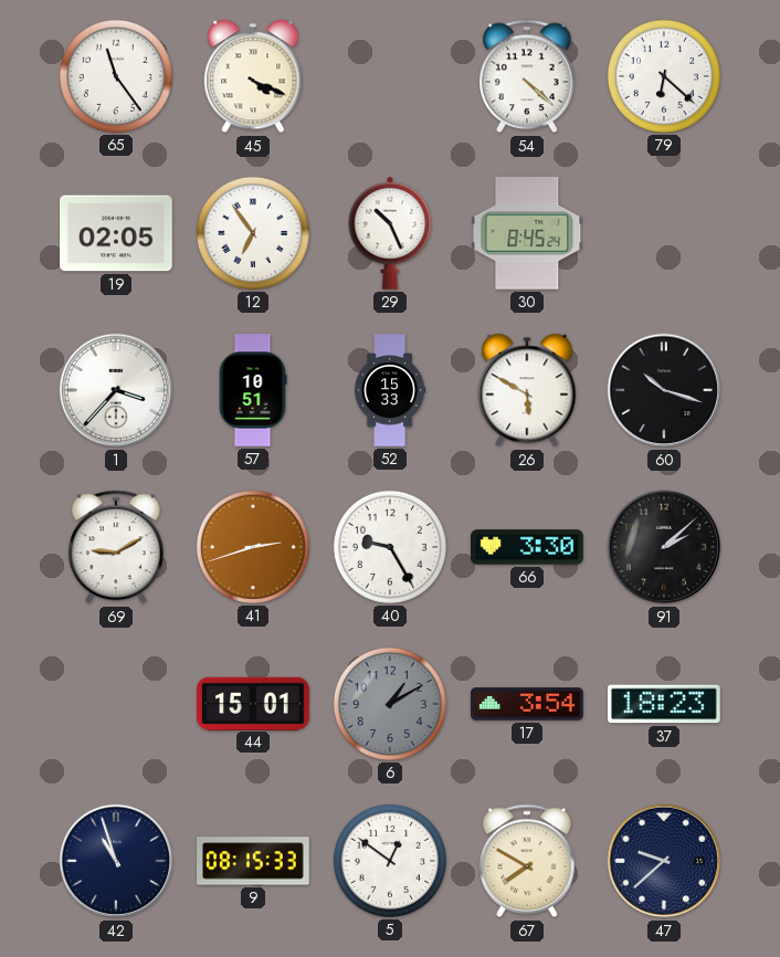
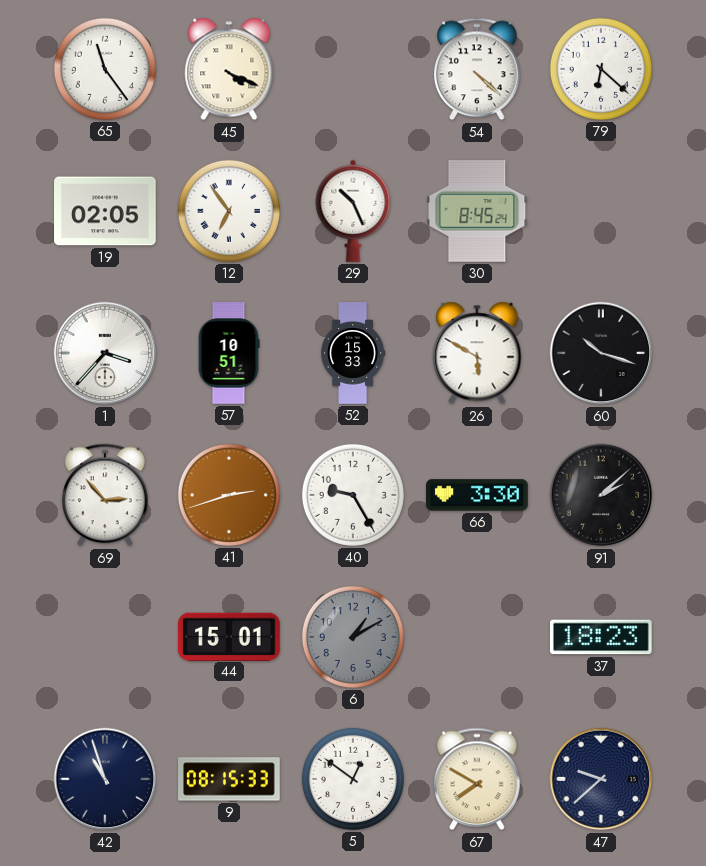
69: 9:10 -> 2:53 (105, 495)
17: 3:54 -> none (527, 704)
